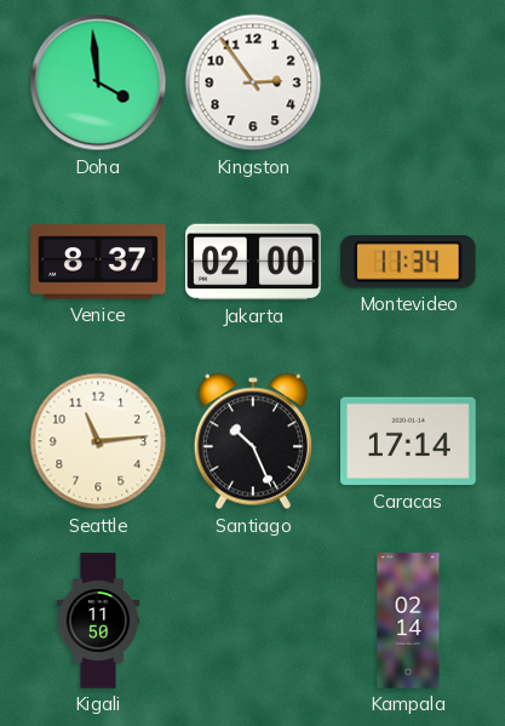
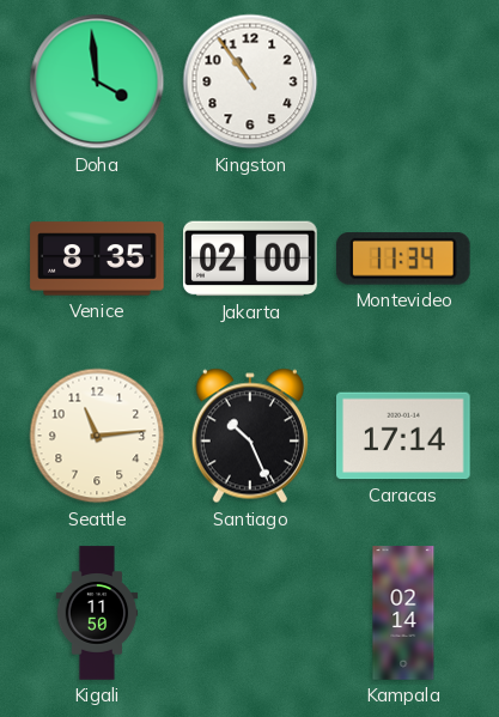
Kingston: 2:54 -> 10:54 (250, 81)
Venice: 8:37 -> 8:35 (97, 259)
